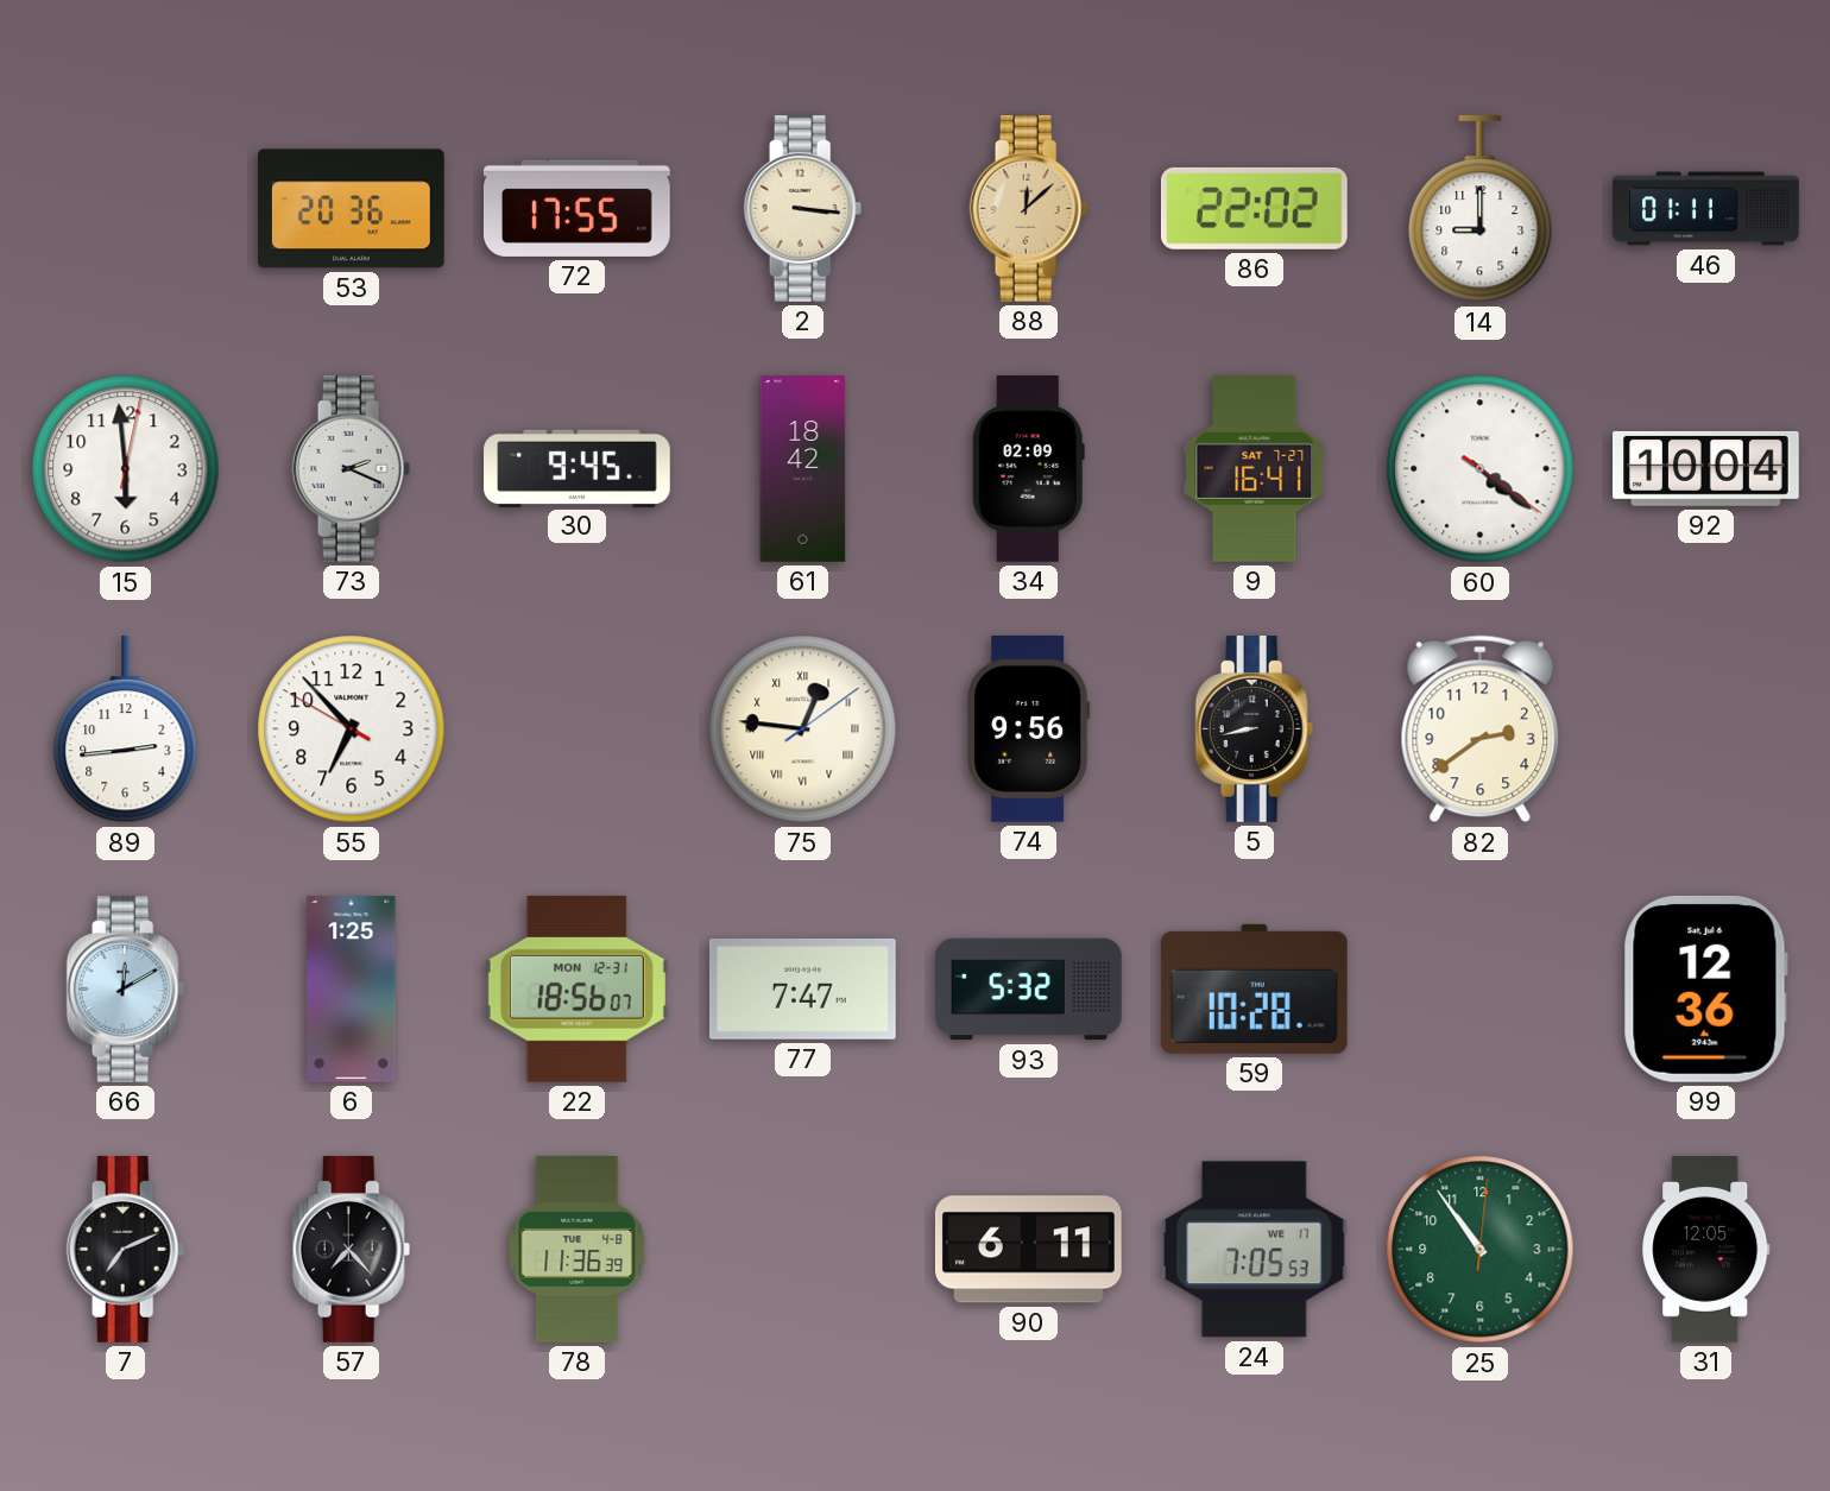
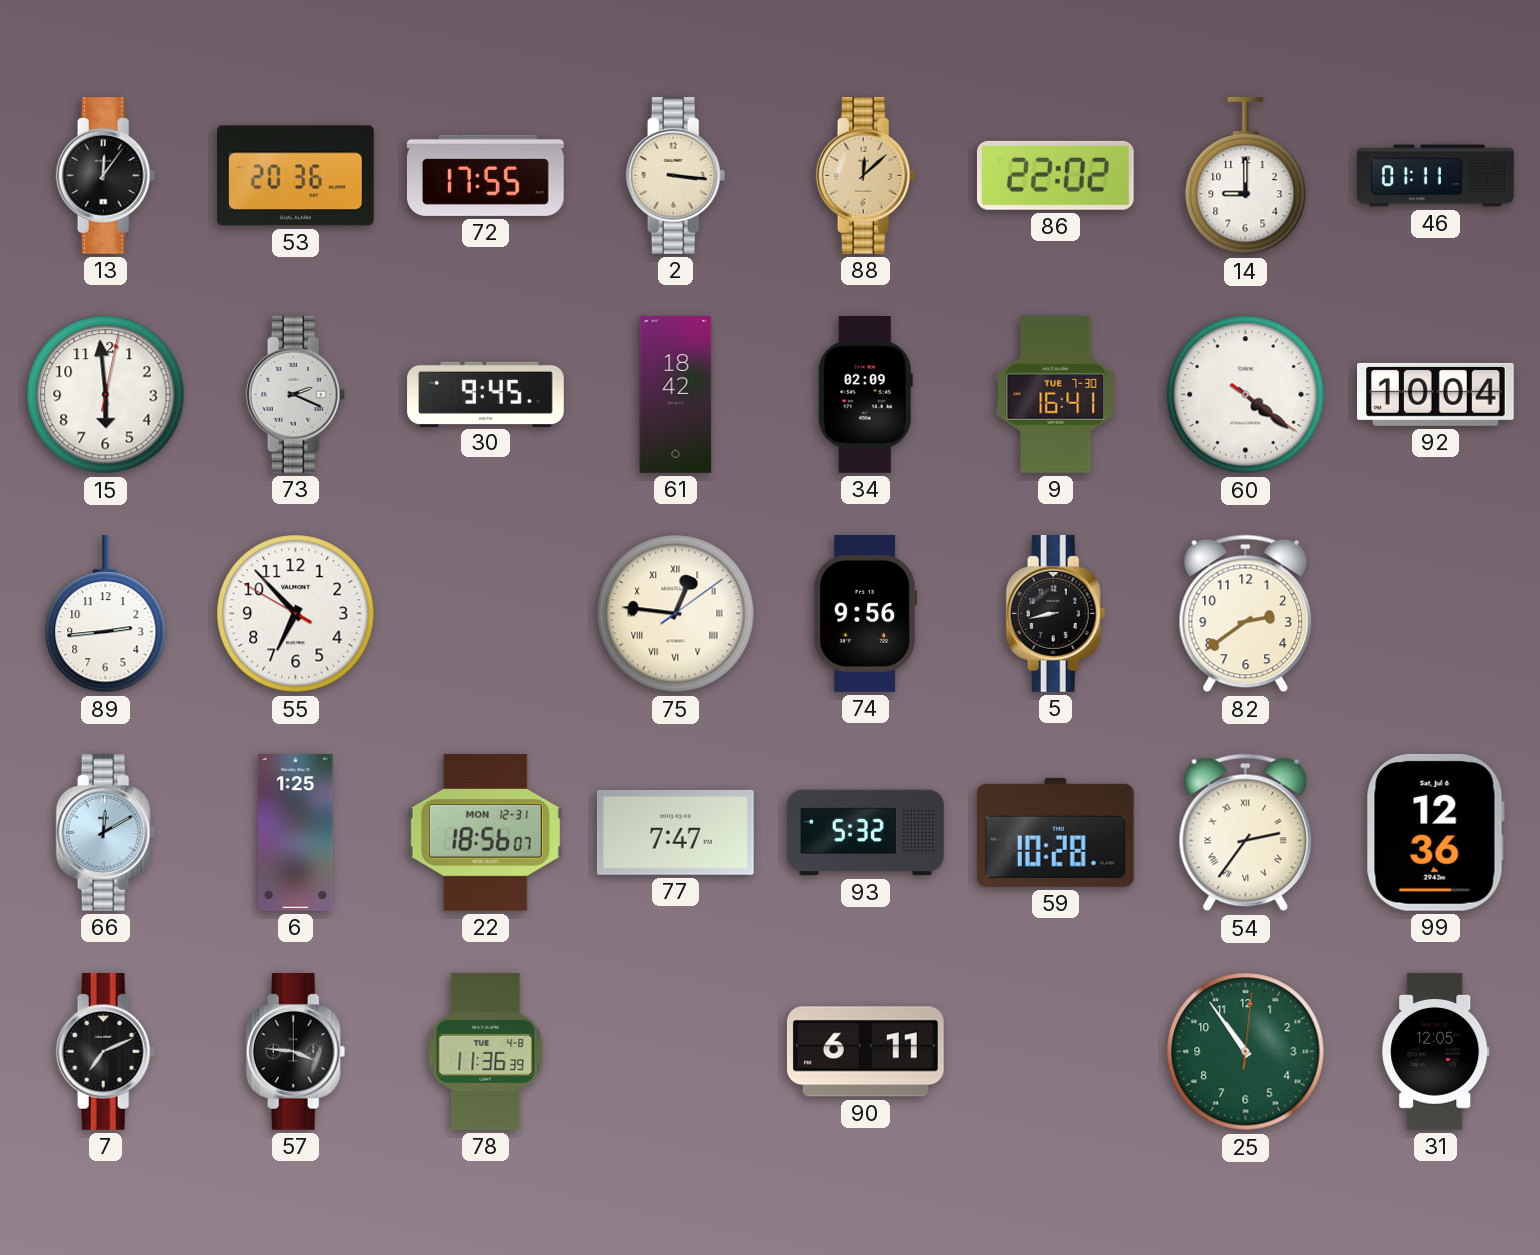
13: none -> 12:06 (106, 176)
9 date: SAT 7-27 -> TUE 7-30 (1056, 395)
54: none -> 2:36 (1246, 833)
57: 7:23 -> 3:46 (296, 1052)
24: 7:05 -> none (1254, 1250)
